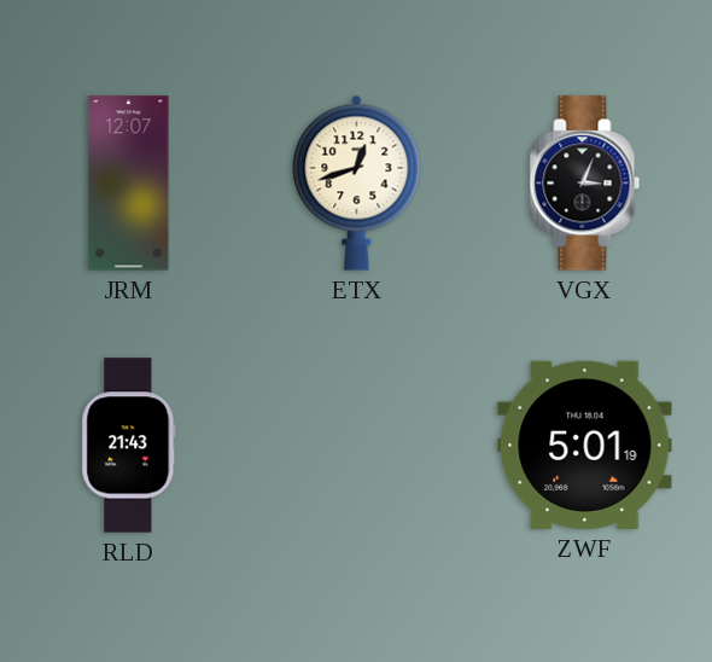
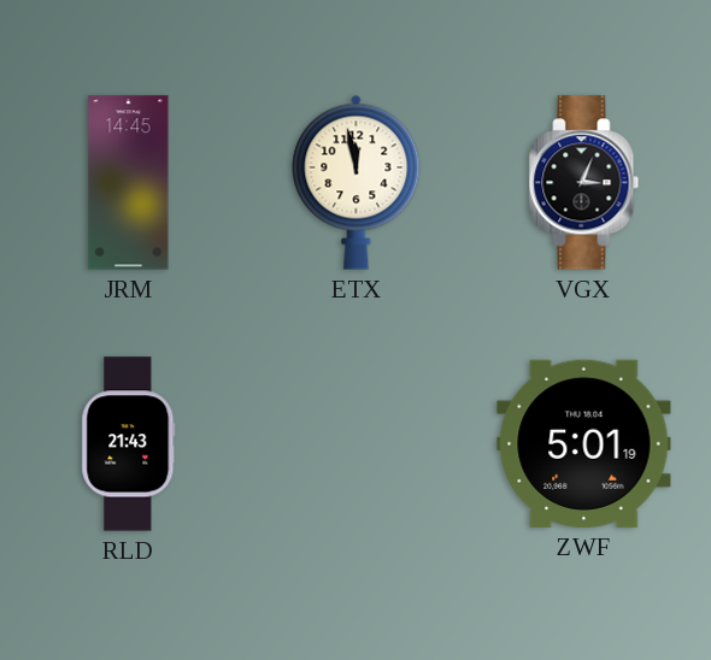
JRM: 12:07 -> 14:45 (129, 183)
ETX: 12:42 -> 11:58 (357, 182)
